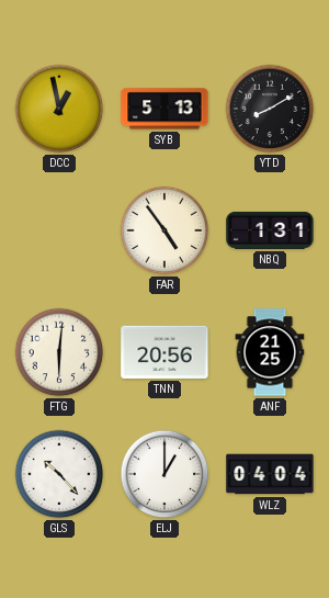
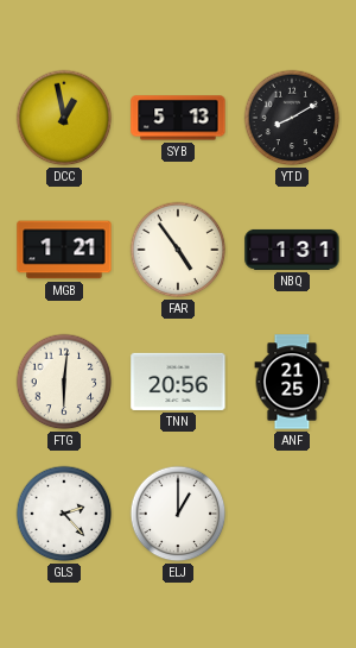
MGB: none -> 1:21 (64, 250)
GLS: 10:23 -> 2:23 (64, 514)
WLZ: 04:04 -> none (270, 474)
